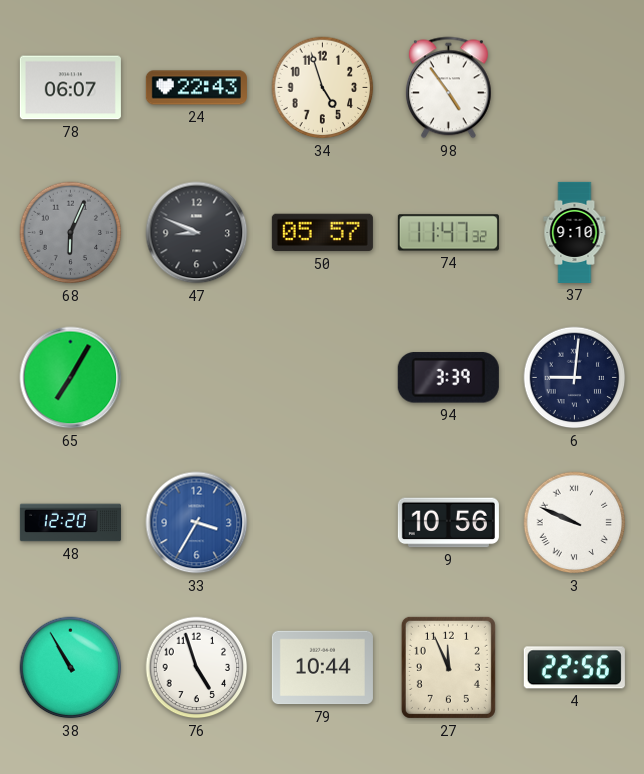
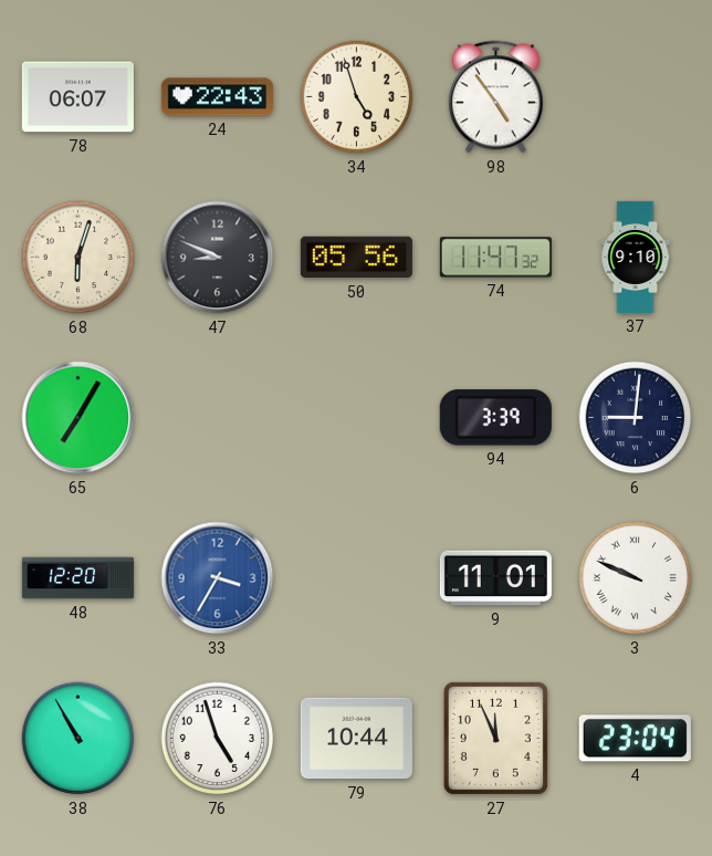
68: 6:04 -> 6:03 (78, 258)
68 dial: grey -> cream (78, 258)
50: 05:57 -> 05:56 (356, 258)
9: 10:56 -> 11:01 (495, 578)
4: 22:56 -> 23:04 (635, 739)
